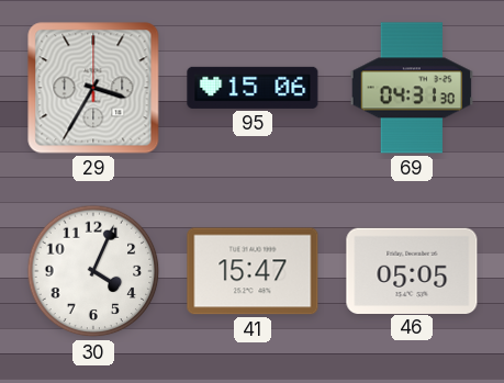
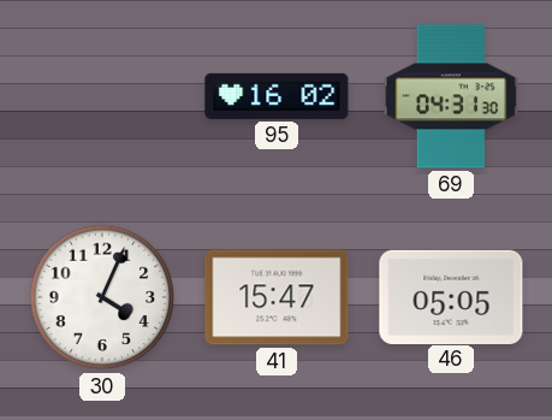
29: 3:35 -> none (93, 88)
95: 15:06 -> 16:02 (277, 96)
